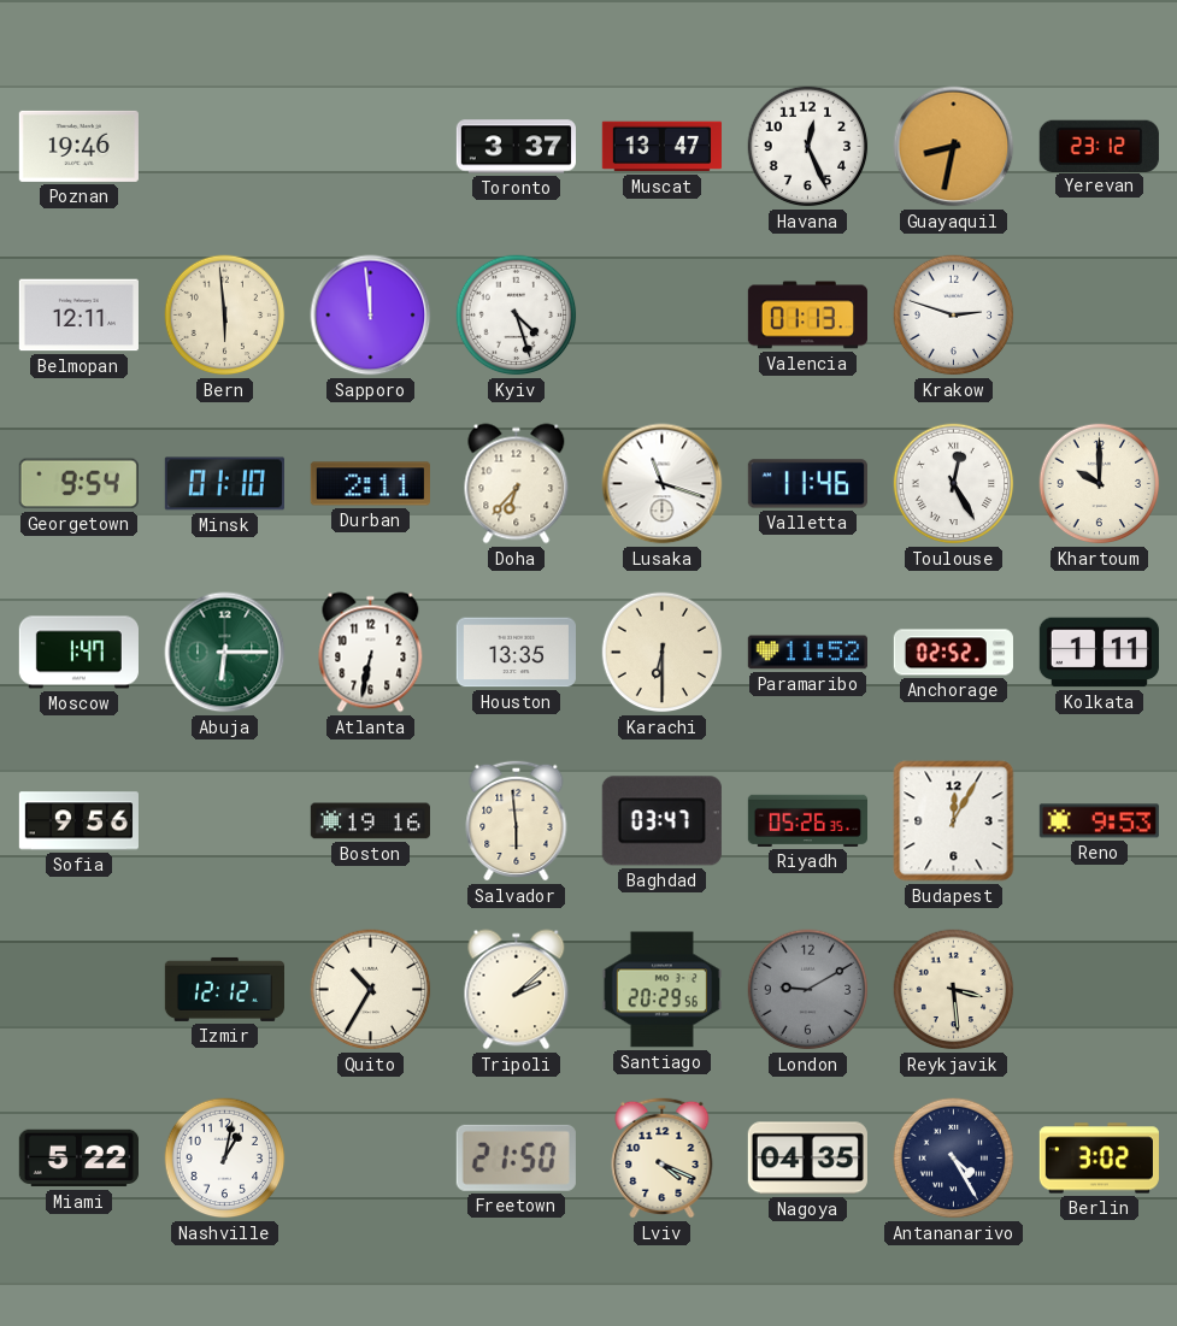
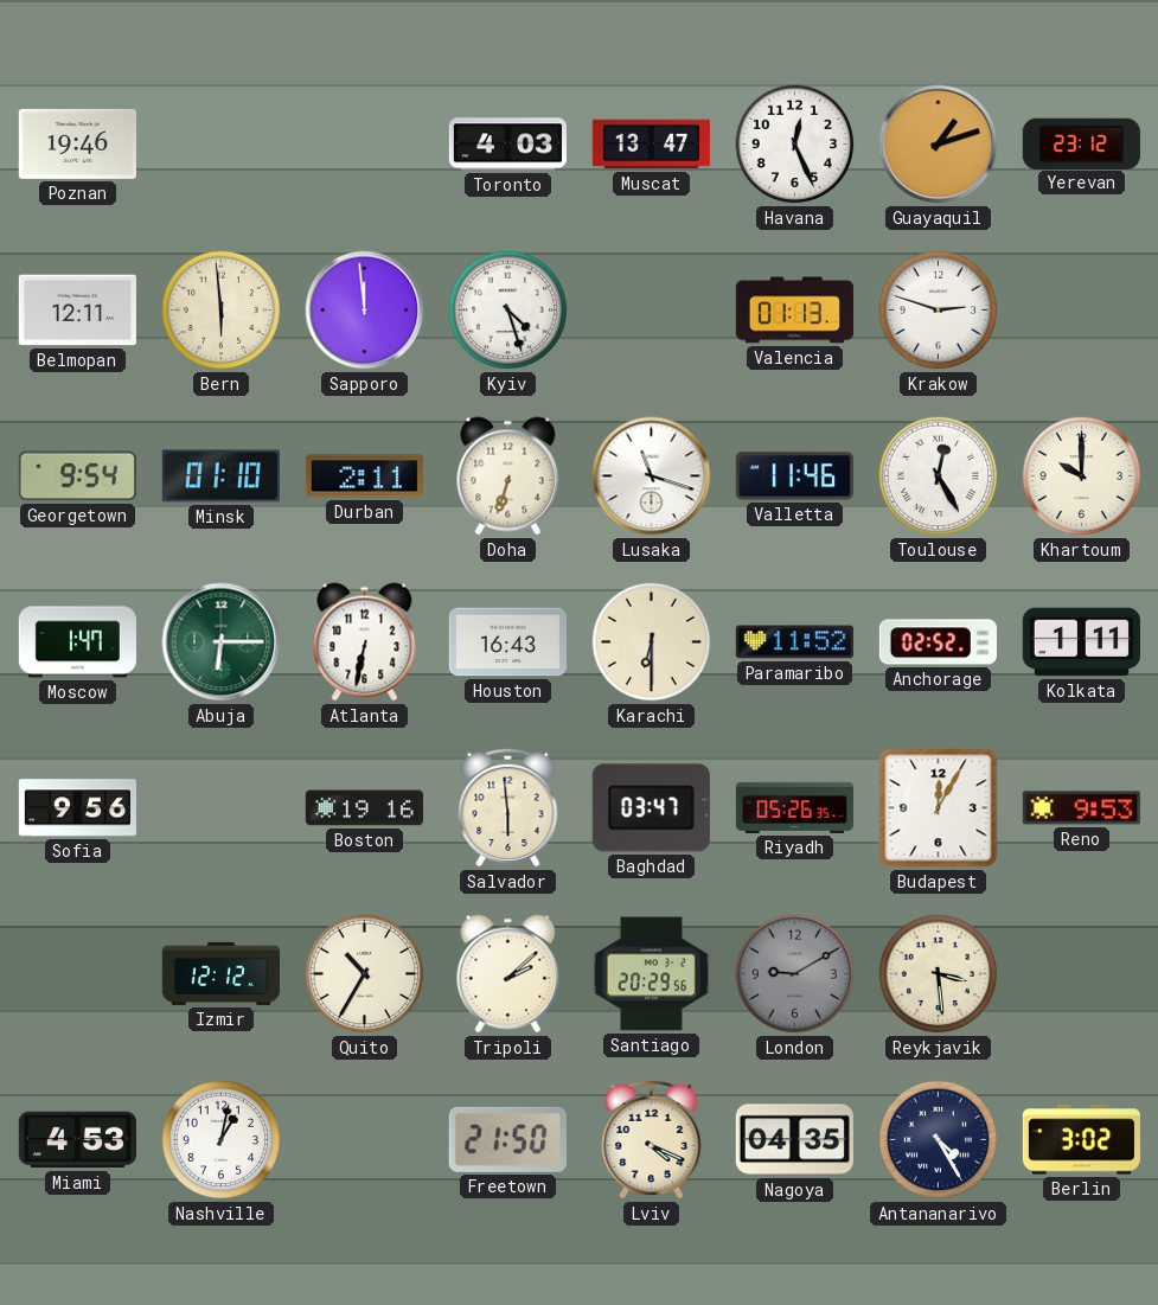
Toronto: 3:37 -> 4:03 (507, 145)
Guayaquil: 8:32 -> 1:12 (939, 145)
Doha: 6:37 -> 6:33 (508, 476)
Houston: 13:35 -> 16:43 (507, 642)
Miami: 5:22 -> 4:53 (77, 1140)
